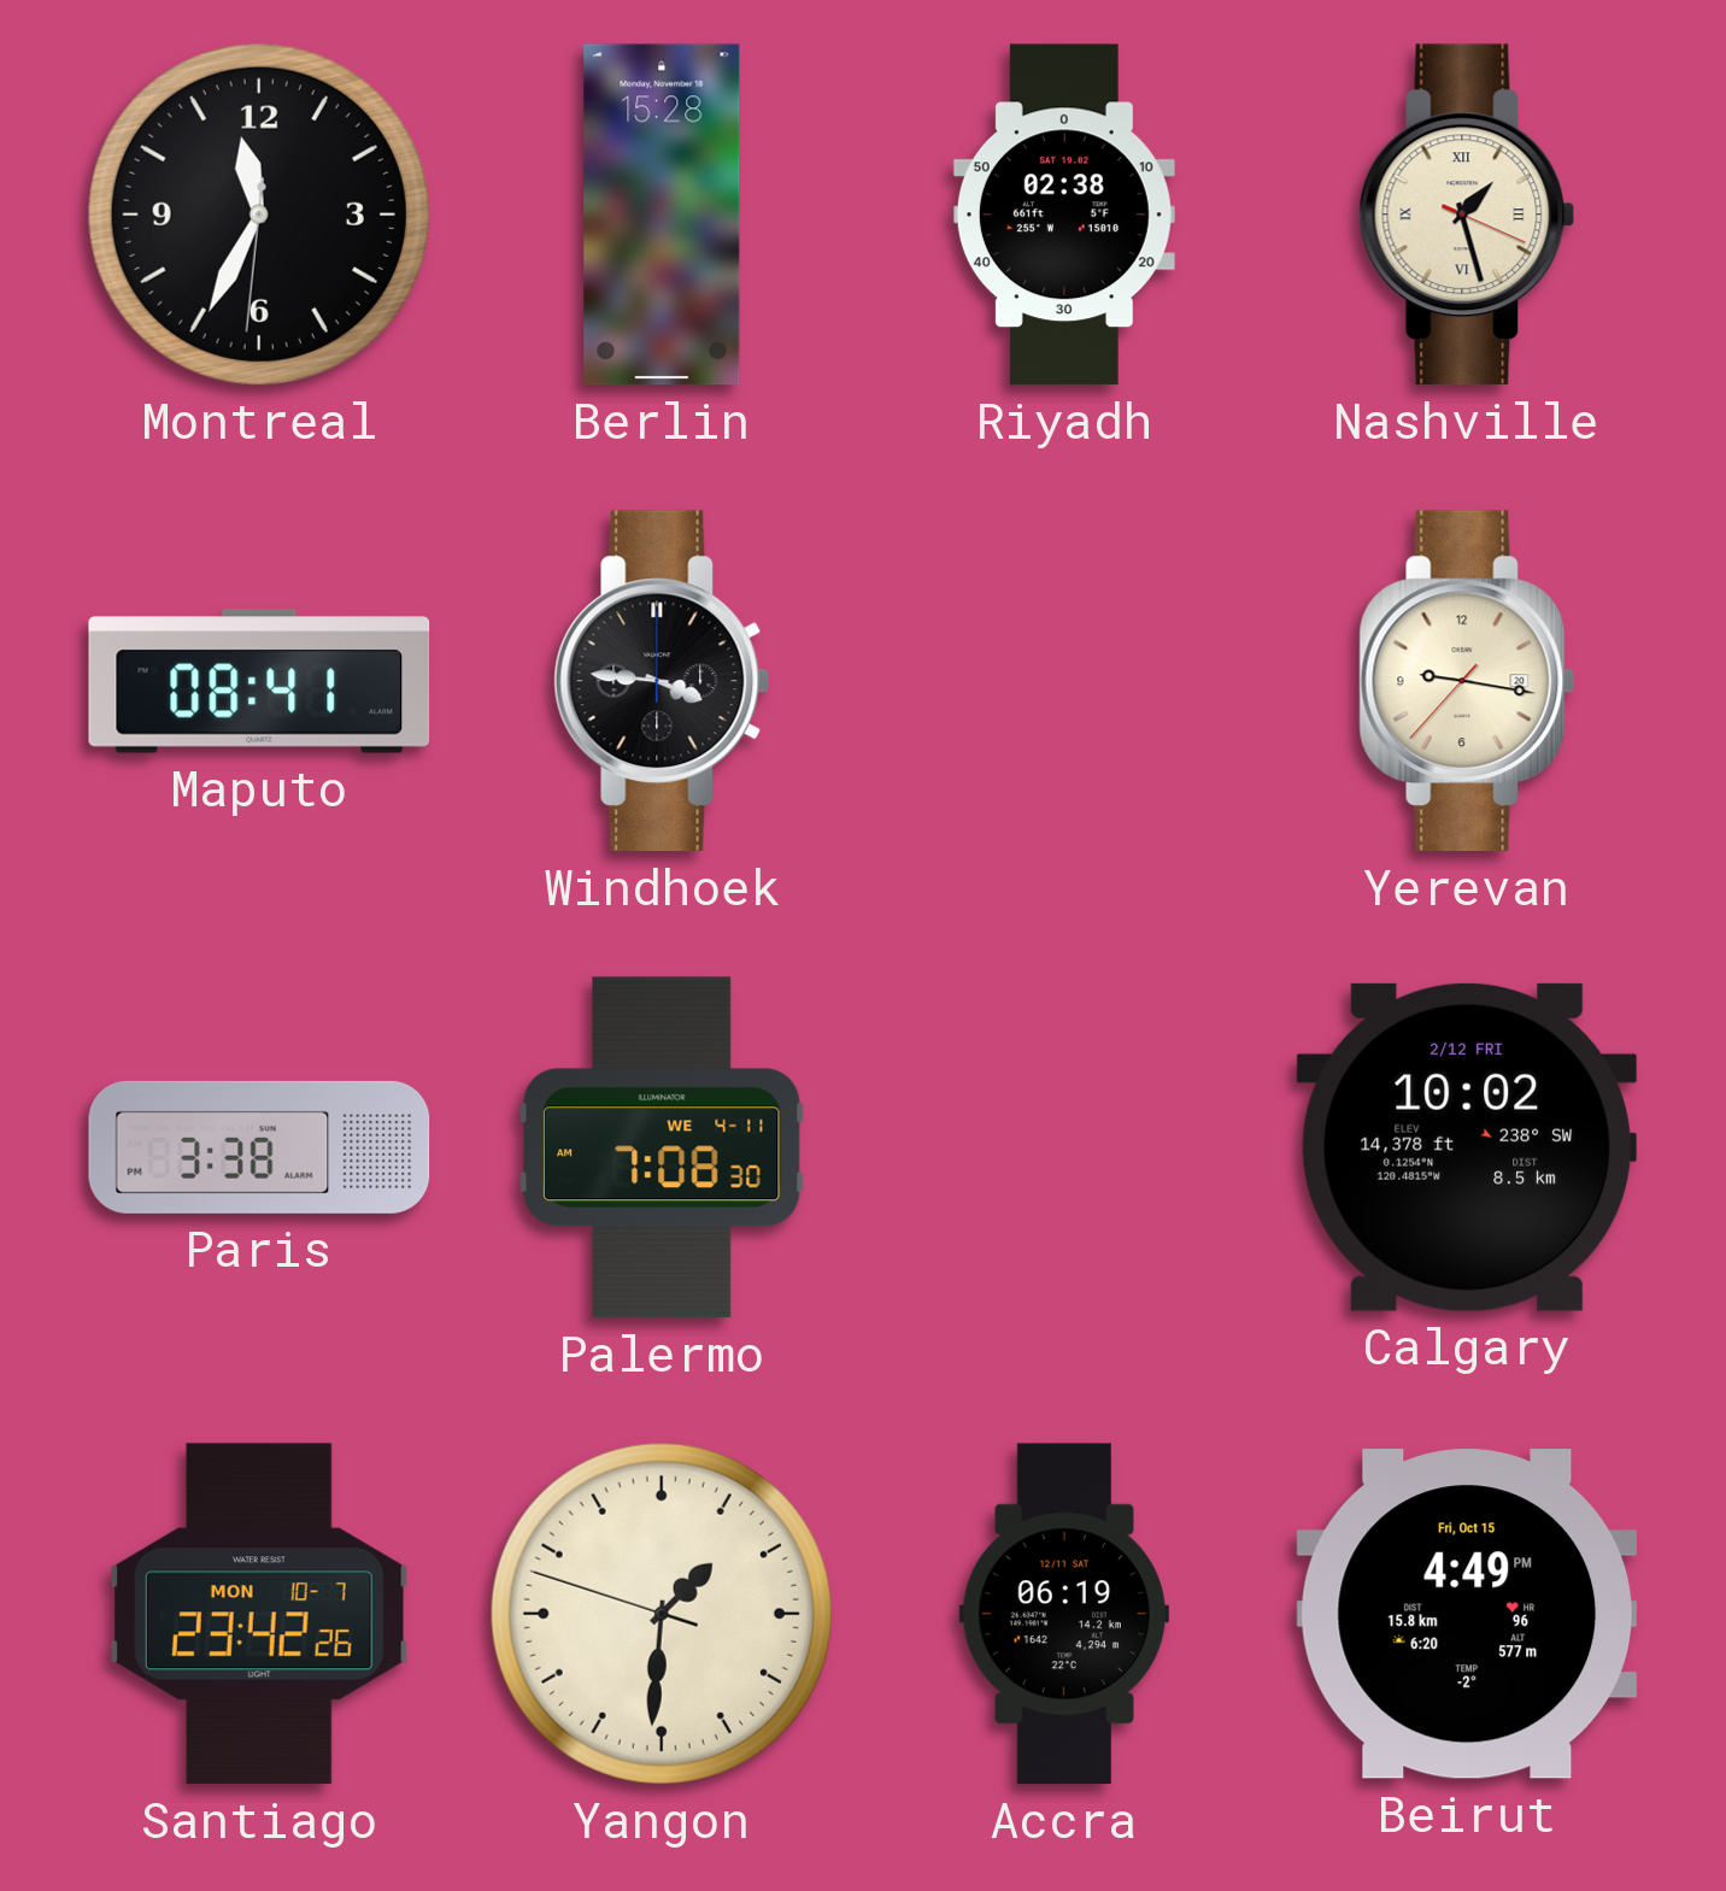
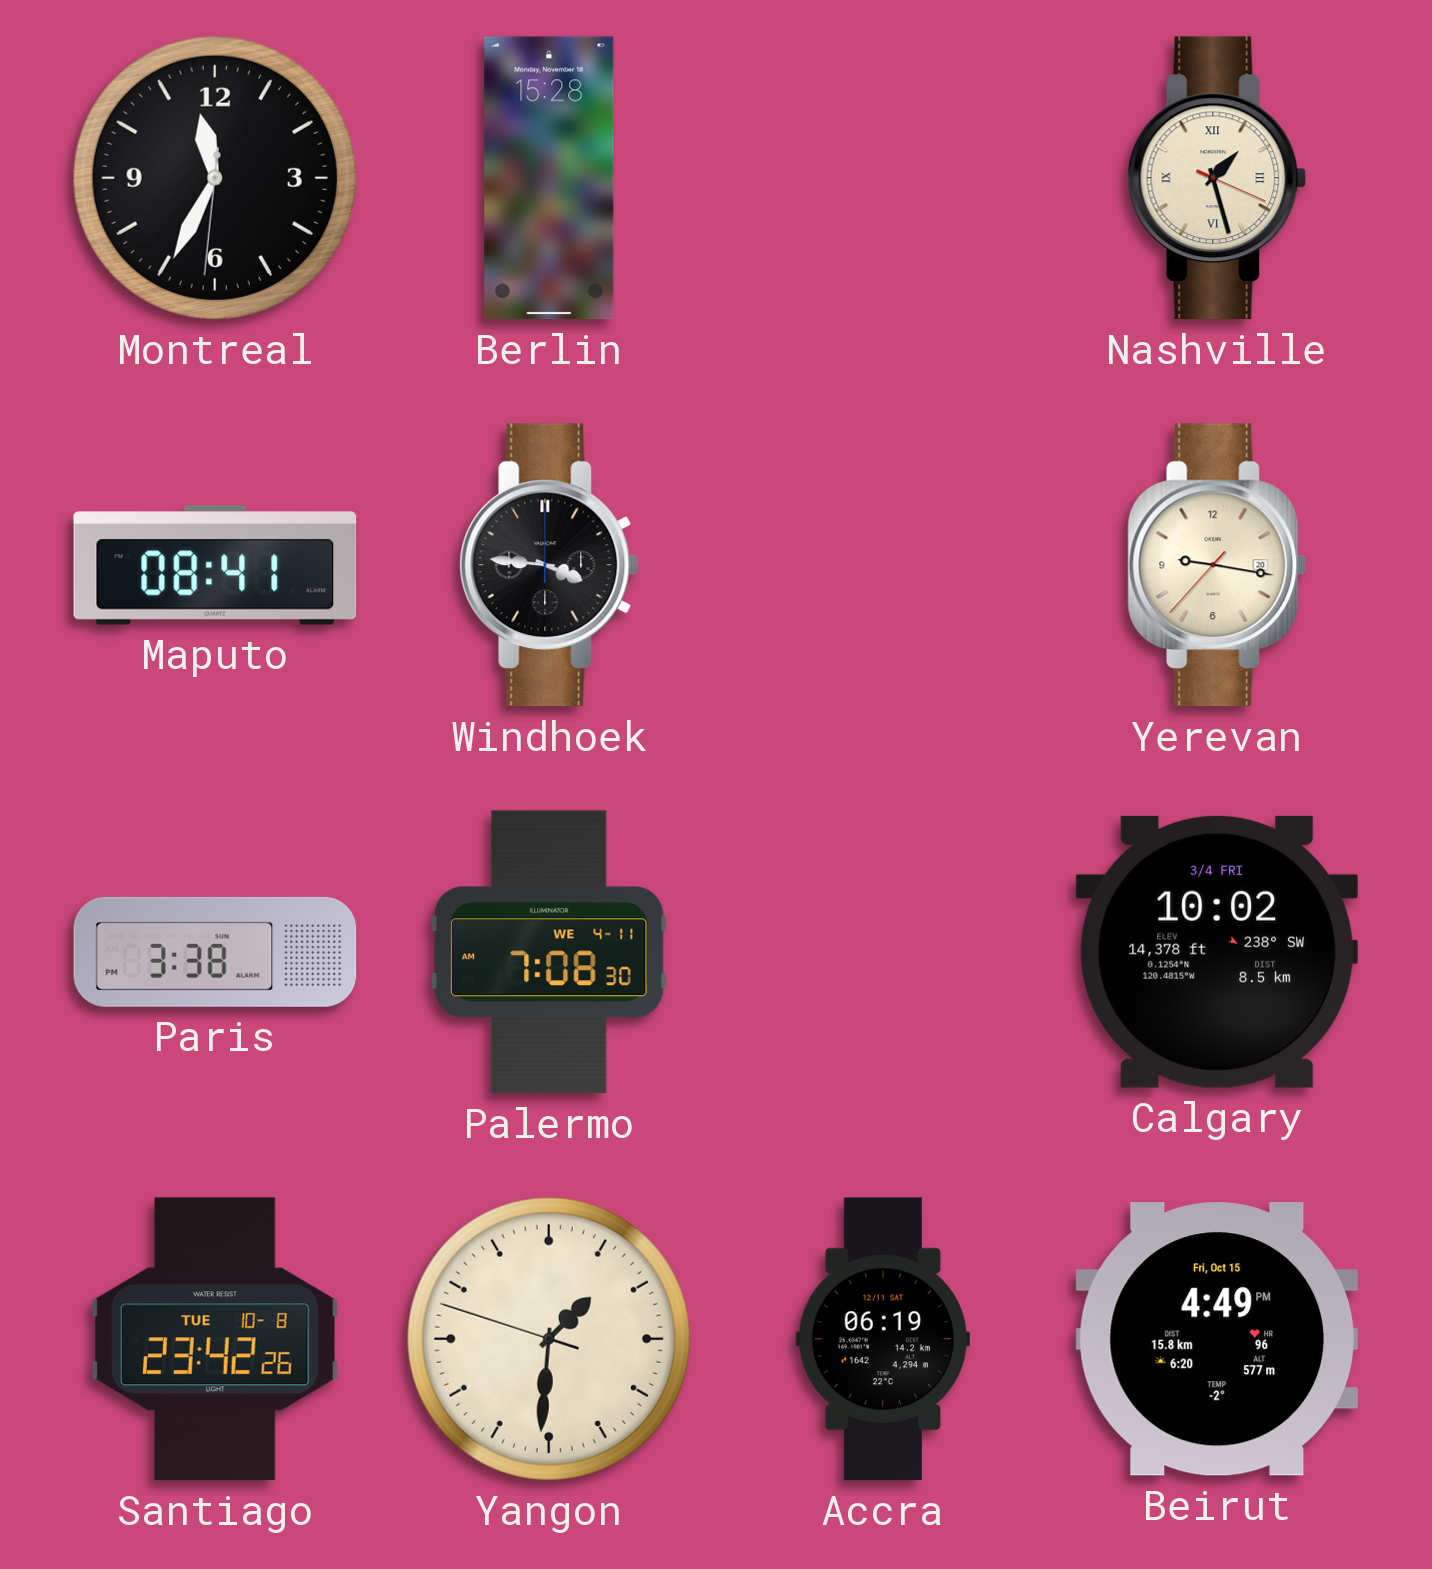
Riyadh: 02:38 -> none (1064, 215)
Calgary date: 2/12 FRI -> 3/4 FRI (1217, 952)
Santiago date: MON 10-7 -> TUE 10-8 (215, 1339)
